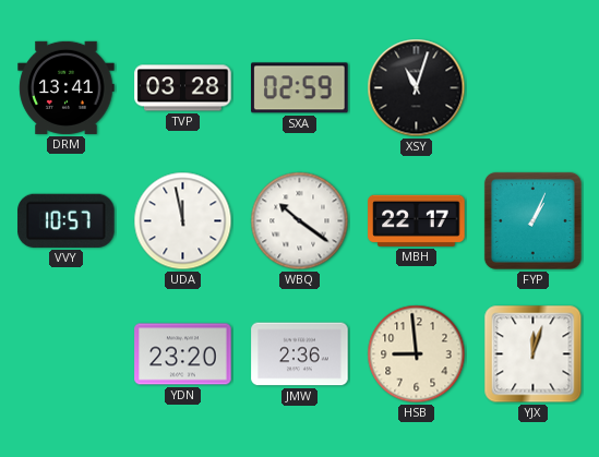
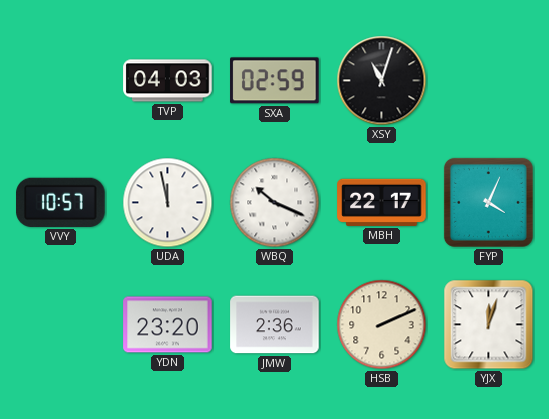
DRM: 13:41 -> none (67, 87)
TVP: 03:28 -> 04:03 (168, 81)
WBQ: 10:21 -> 10:19 (275, 203)
FYP: 1:04 -> 4:04 (488, 202)
HSB: 8:59 -> 2:11 (382, 325)
